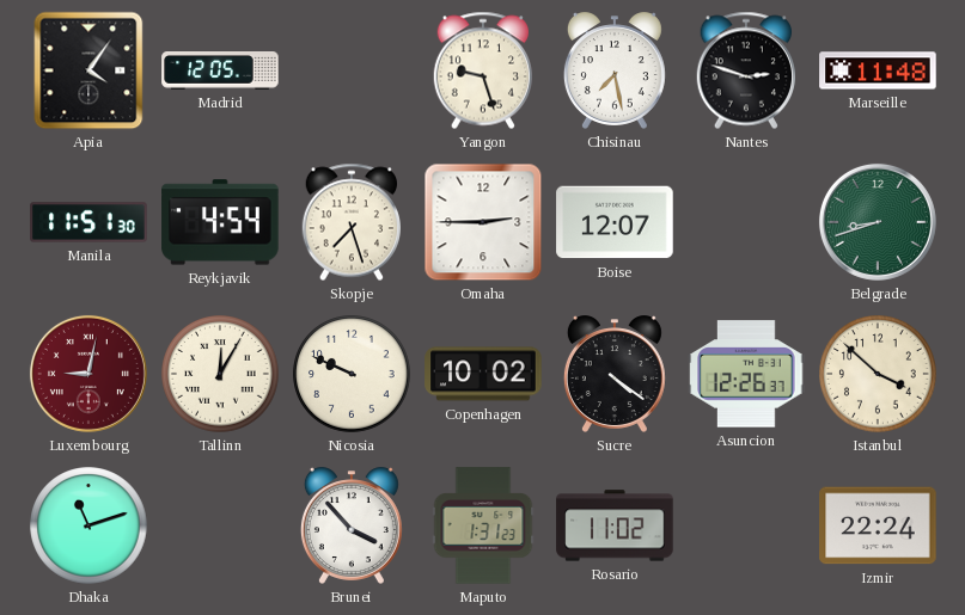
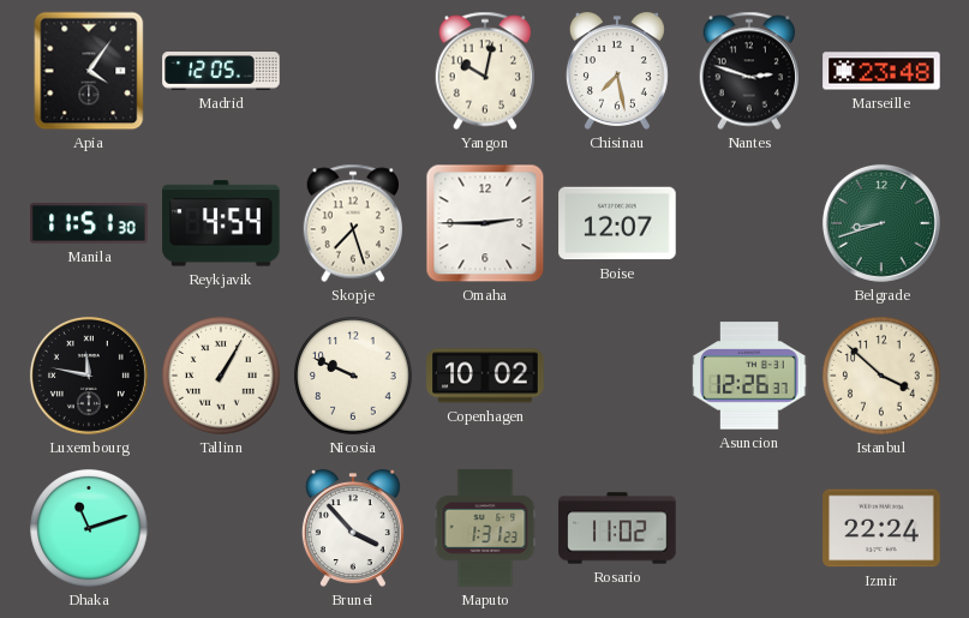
Yangon: 9:27 -> 10:02 (484, 71)
Marseille: 11:48 -> 23:48 (881, 71)
Luxembourg: 9:02 -> 11:47 (89, 376)
Luxembourg dial: burgundy -> black (89, 376)
Tallinn: 12:05 -> 1:05 (221, 376)
Sucre: 4:21 -> none (615, 374)
